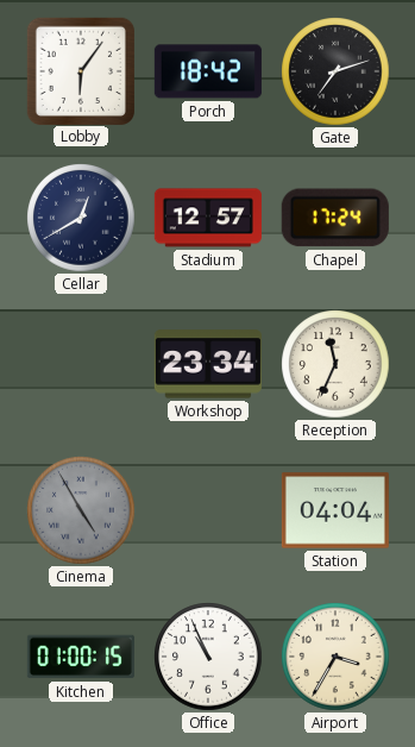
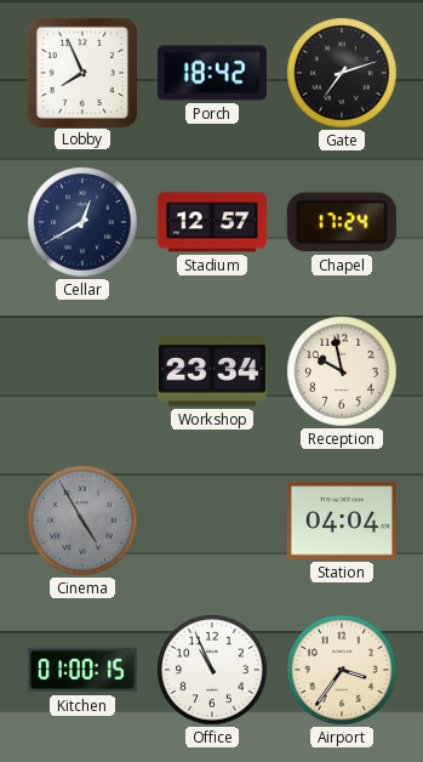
Lobby: 6:06 -> 7:56 (81, 72)
Reception: 11:34 -> 9:58 (342, 371)
Airport: 3:35 -> 3:36 (342, 670)
